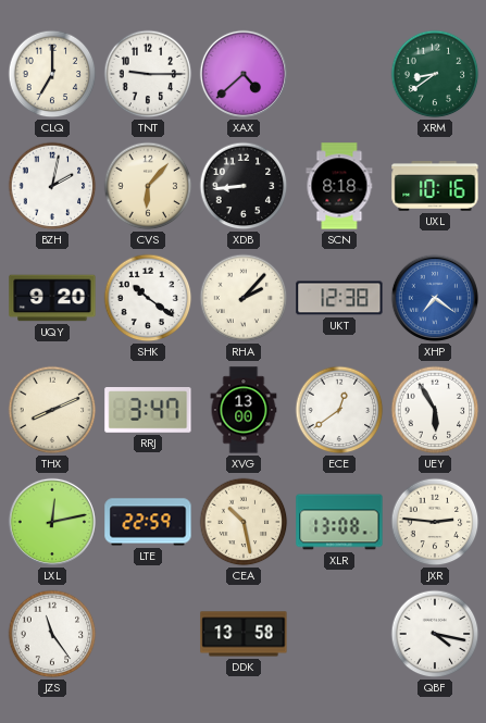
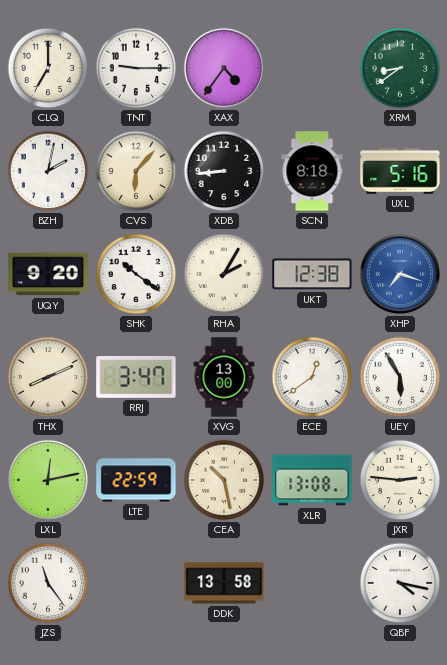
XAX: 4:38 -> 4:36 (224, 68)
UXL: 10:16 -> 5:16 (400, 171)
RHA: 2:07 -> 2:05 (224, 274)
XHP: 7:21 -> 7:18 (400, 274)
